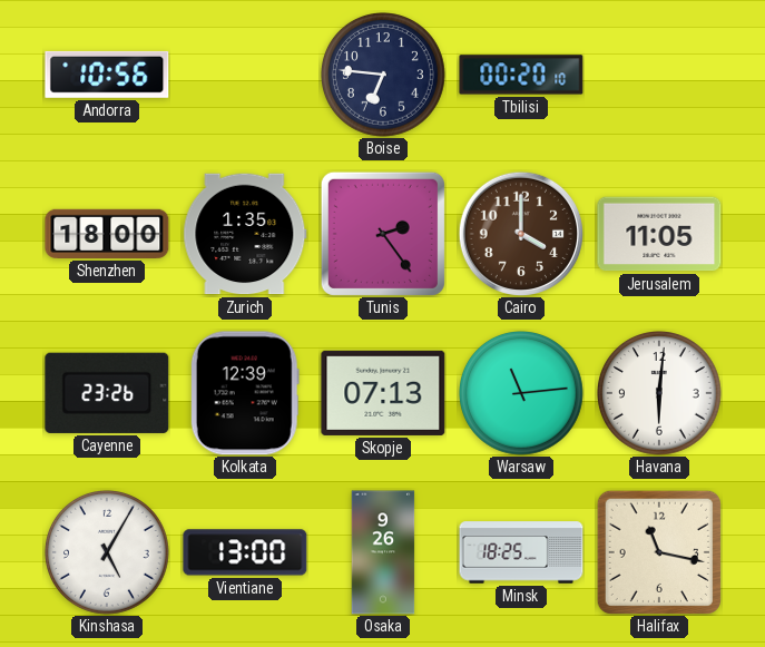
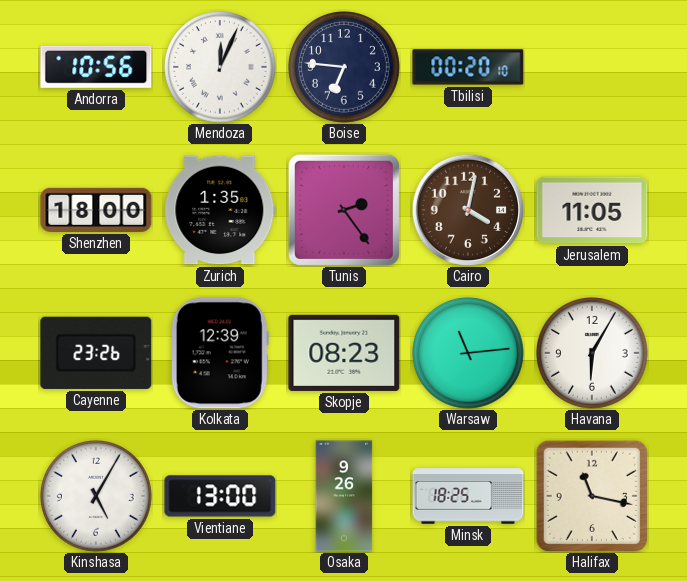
Mendoza: none -> 12:04 (221, 68)
Cairo: 4:00 -> 4:02 (467, 209)
Skopje: 07:13 -> 08:23 (344, 353)
Havana: 6:01 -> 6:05 (593, 354)
